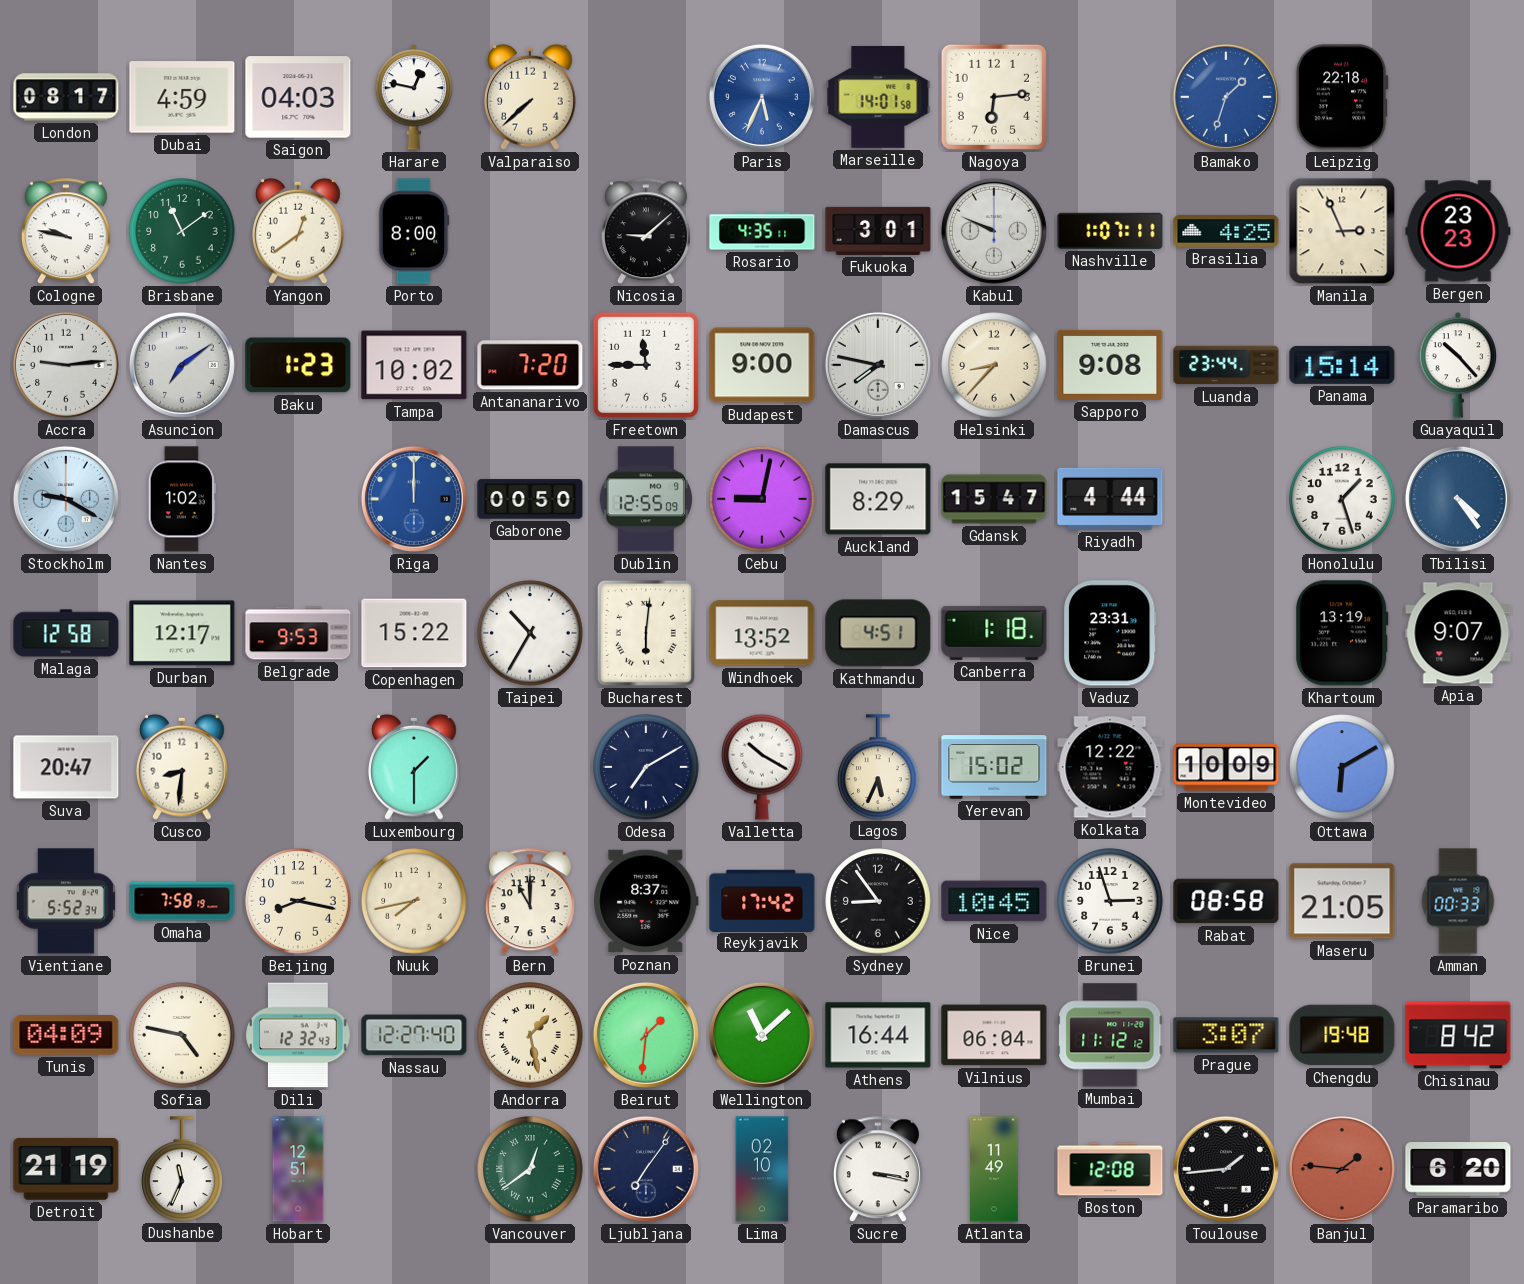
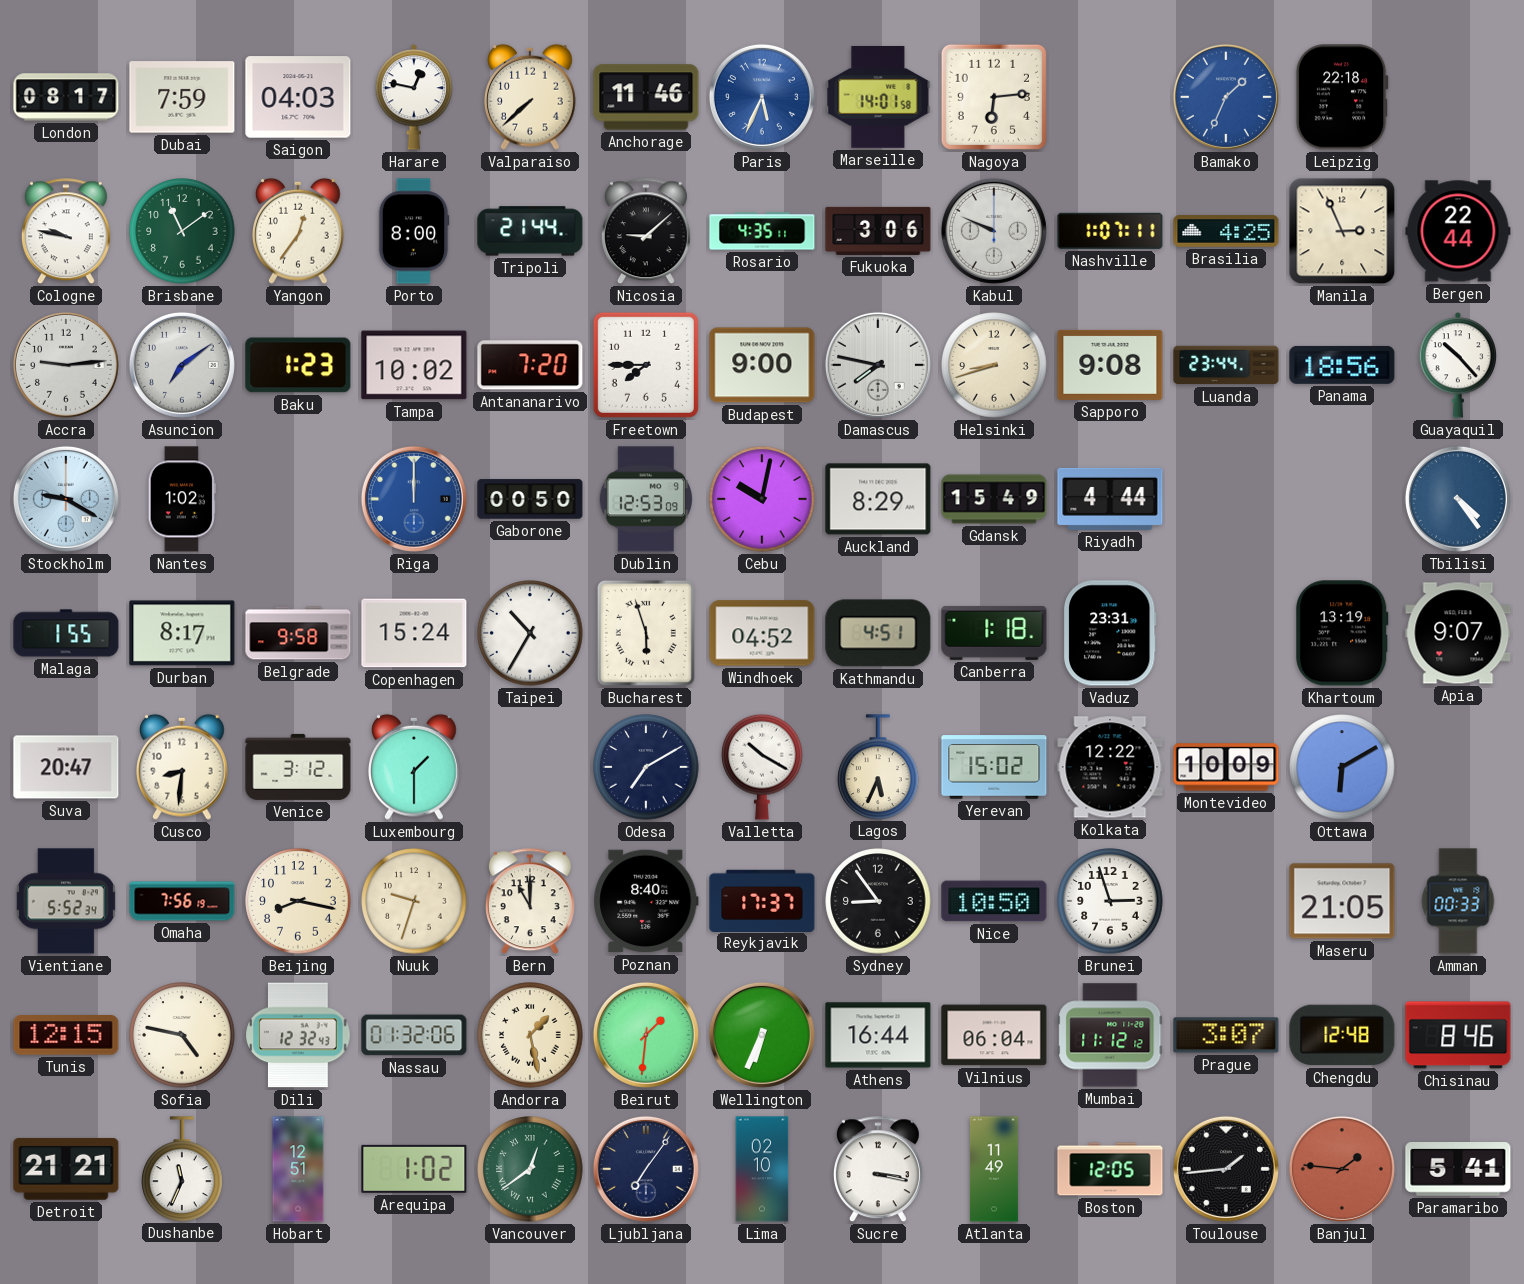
Dubai: 4:59 -> 7:59 (182, 97)
Anchorage: none -> 11:46 (646, 97)
Bamako: 1:33 -> 1:34 (1226, 97)
Yangon: 12:39 -> 12:36 (299, 231)
Tripoli: none -> 21:44 (530, 231)
Fukuoka: 3:01 -> 3:06 (878, 231)
Bergen: 23:23 -> 22:44 (1458, 231)
Freetown: 11:45 -> 7:45 (646, 365)
Helsinki: 8:37 -> 8:42 (994, 365)
Panama: 15:14 -> 18:56 (1342, 365)
Dublin: 12:55 -> 12:53 (645, 499)
Cebu: 9:02 -> 10:02 (762, 499)
Gdansk: 15:47 -> 15:49 (994, 499)
Honolulu: 1:27 -> none (1342, 499)
Malaga: 12:58 -> 1:55 (66, 633)
Durban: 12:17 -> 8:17 (182, 633)
Belgrade: 9:53 -> 9:58 (298, 633)
Copenhagen: 15:22 -> 15:24 (414, 633)
Bucharest: 6:01 -> 5:57 (646, 633)
Windhoek: 13:52 -> 04:52 (762, 633)
Venice: none -> 3:12 (298, 767)
Omaha: 7:58 -> 7:56 (182, 901)
Nuuk: 7:43 -> 9:33 (414, 901)
Poznan: 8:37 -> 8:40 (646, 901)
Reykjavik: 17:42 -> 17:37 (762, 900)
Nice: 10:45 -> 10:50 (994, 901)
Rabat: 08:58 -> none (1226, 901)
Tunis: 04:09 -> 12:15 (66, 1035)
Nassau: 12:27 -> 01:32 (414, 1035)
Wellington: 11:08 -> 6:34 (762, 1035)
Chengdu: 19:48 -> 12:48 (1342, 1035)
Chisinau: 8:42 -> 8:46 (1458, 1035)
Detroit: 21:19 -> 21:21 (66, 1169)
Arequipa: none -> 1:02 (414, 1169)
Boston: 12:08 -> 12:05 (1110, 1169)
Paramaribo: 6:20 -> 5:41 (1458, 1170)
